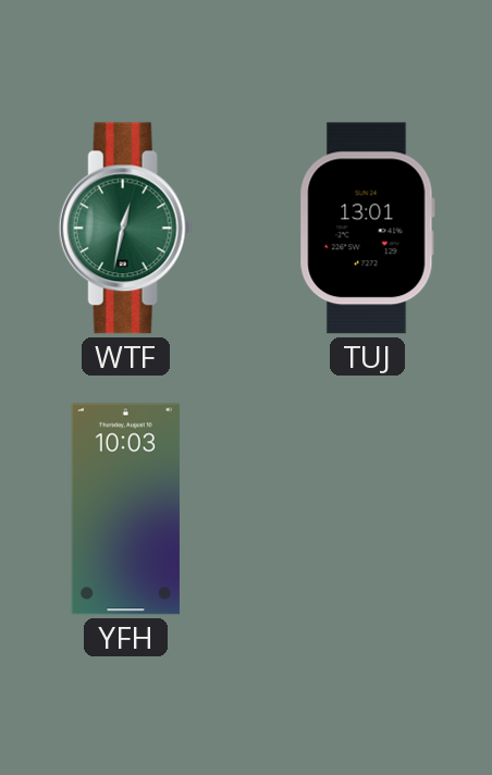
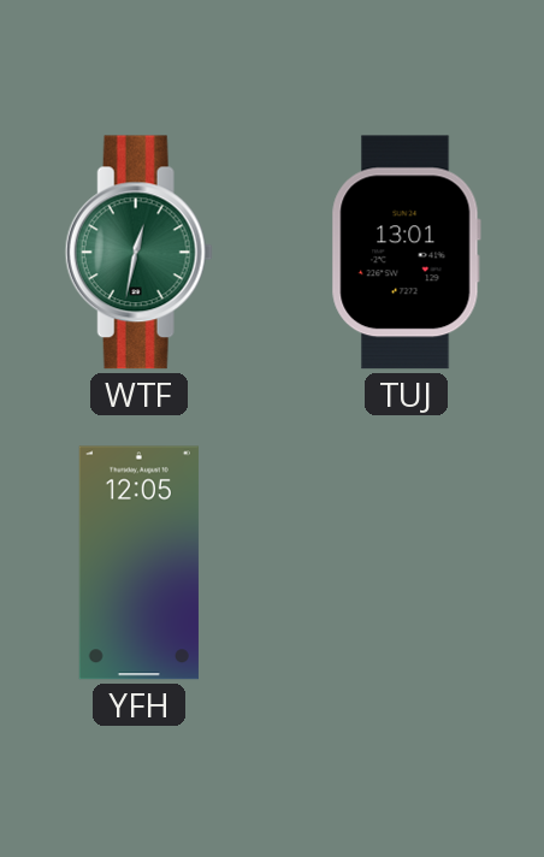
YFH: 10:03 -> 12:05 (138, 563)
